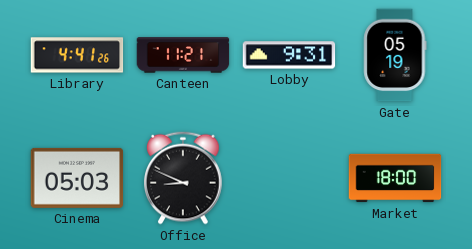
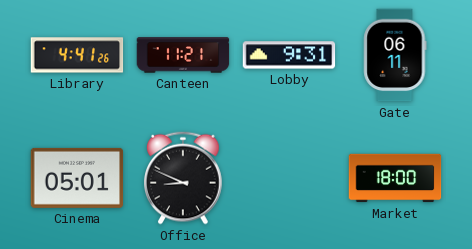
Gate: 05:19 -> 06:11 (395, 55)
Cinema: 05:03 -> 05:01 (77, 178)
